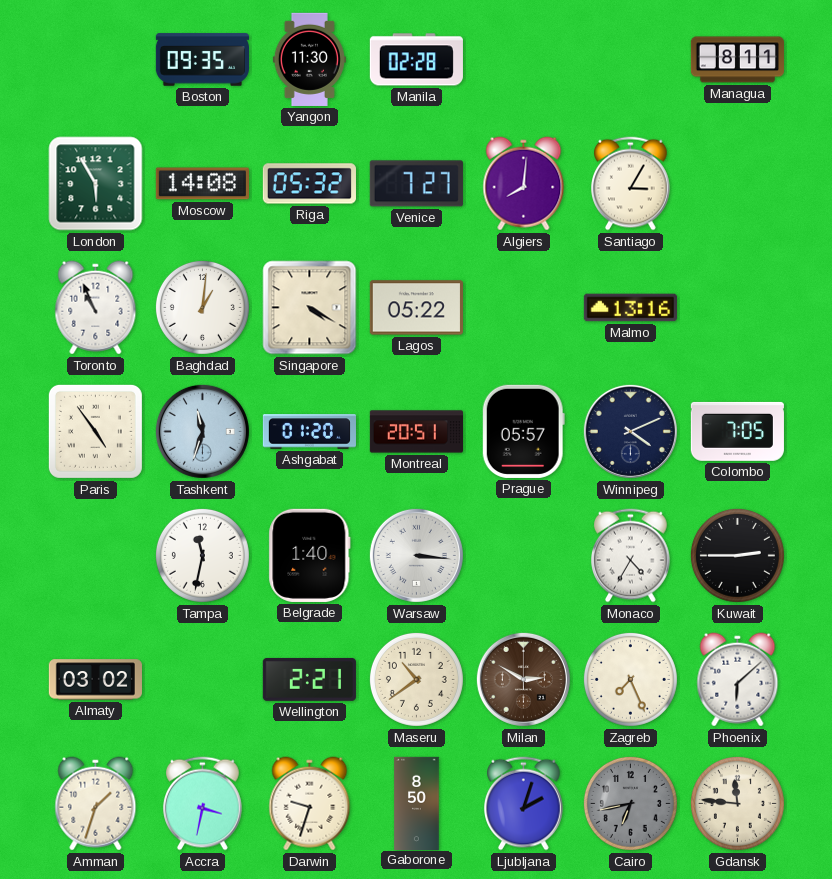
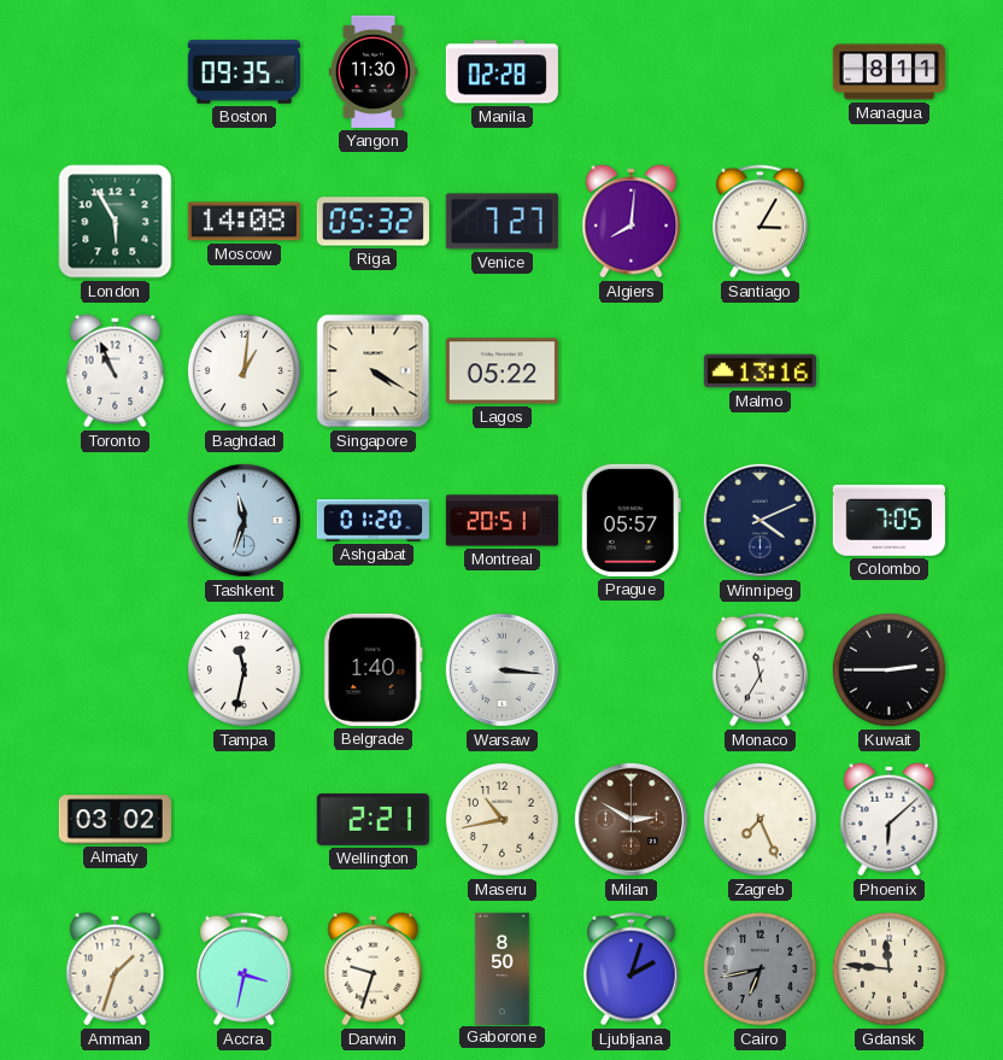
Paris: 4:54 -> none (95, 431)
Monaco: 4:35 -> 11:35 (761, 670)
Maseru: 10:39 -> 10:43 (502, 819)
